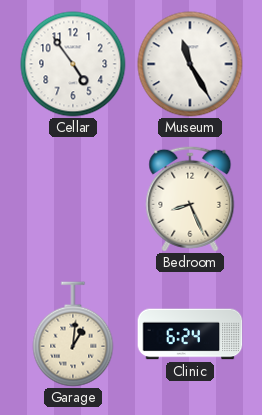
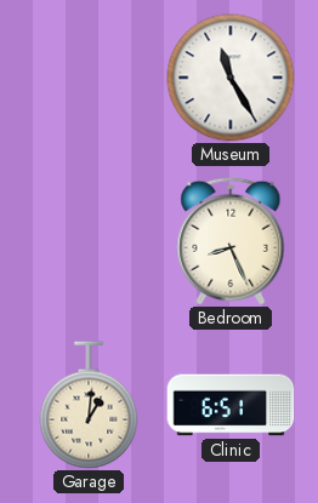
Cellar: 4:54 -> none (73, 64)
Clinic: 6:24 -> 6:51 (231, 405)
